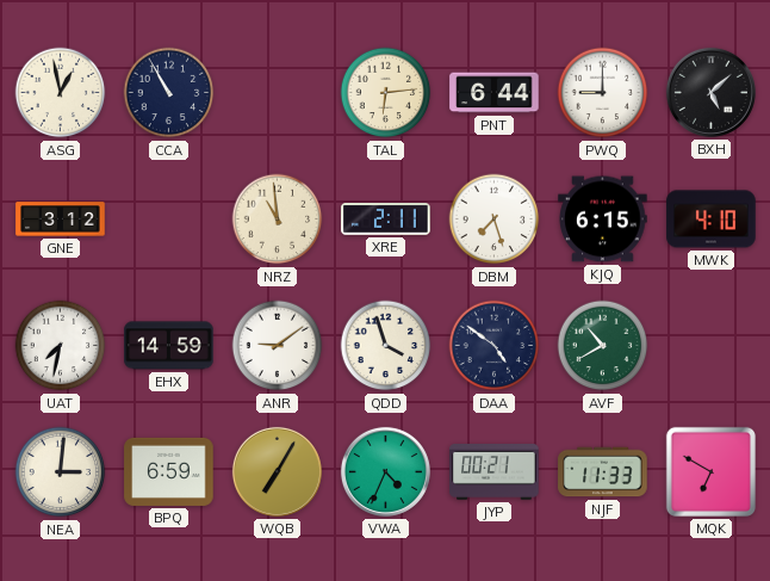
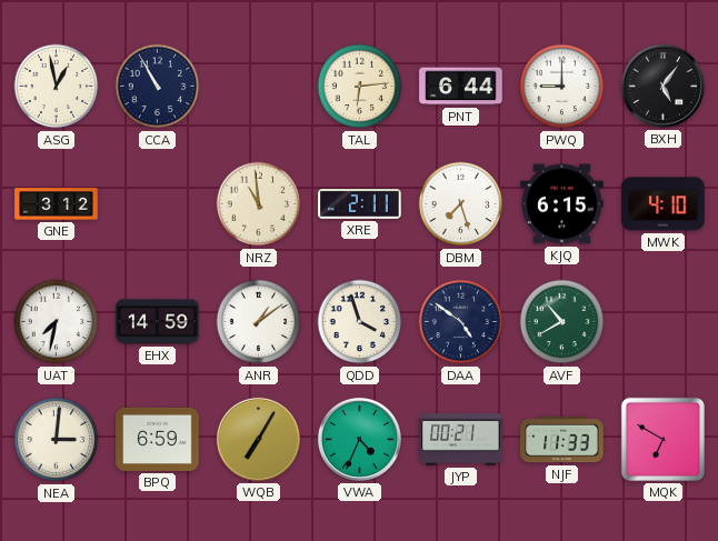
BXH: 5:08 -> 5:06 (662, 86)
ANR: 9:09 -> 1:09 (259, 322)
